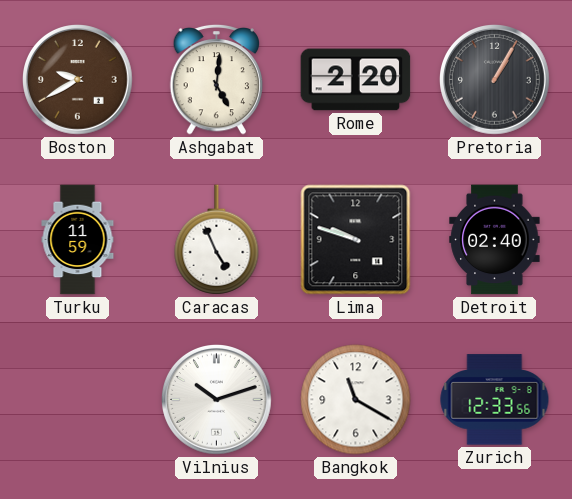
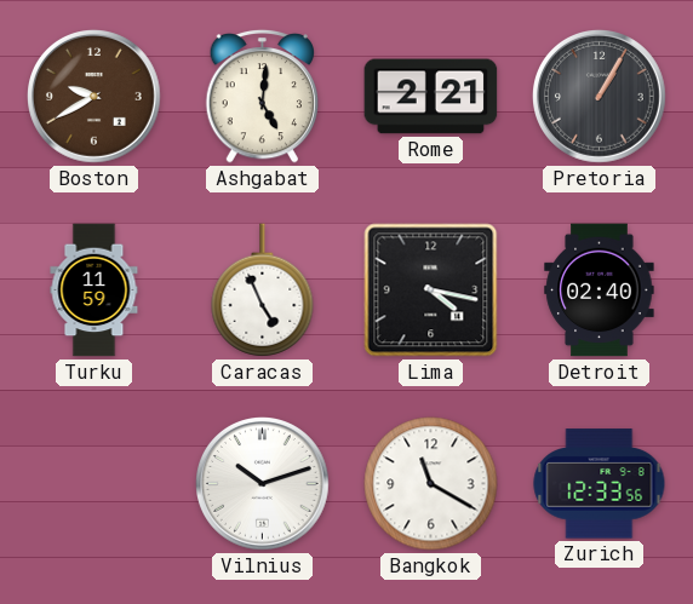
Rome: 2:20 -> 2:21 (431, 97)
Lima: 9:48 -> 4:17 (431, 291)
